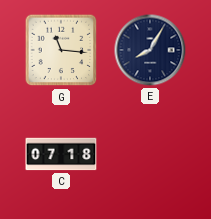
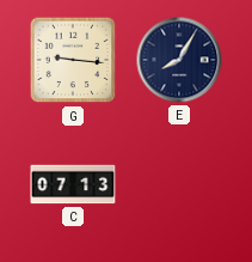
G: 11:16 -> 9:16 (73, 60)
C: 07:18 -> 07:13 (73, 184)
